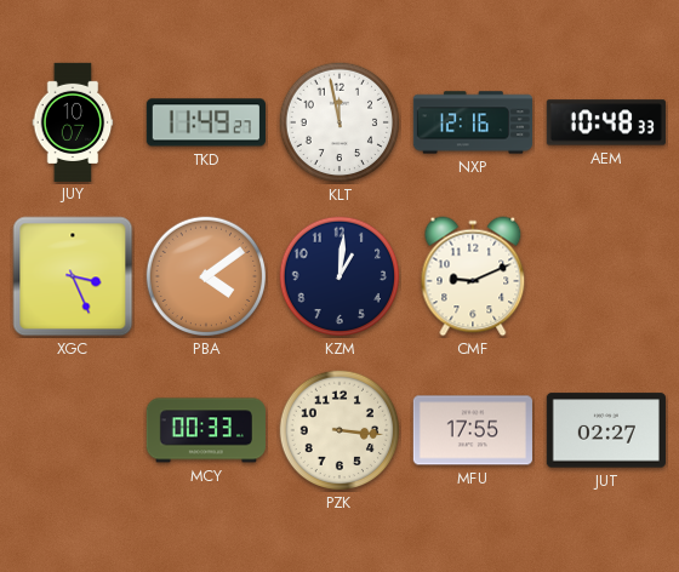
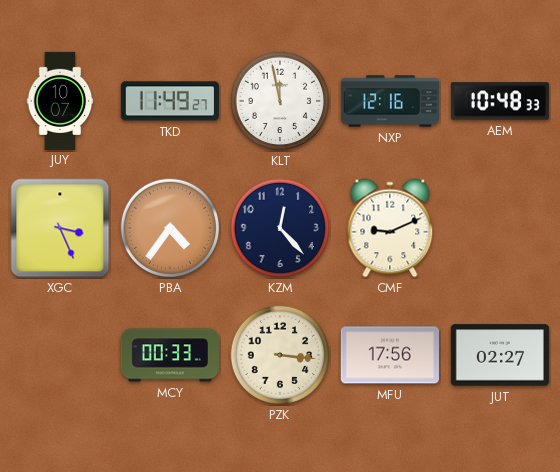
PBA: 4:09 -> 4:36 (170, 228)
KZM: 1:01 -> 12:23 (280, 228)
MFU: 17:55 -> 17:56 (390, 355)
